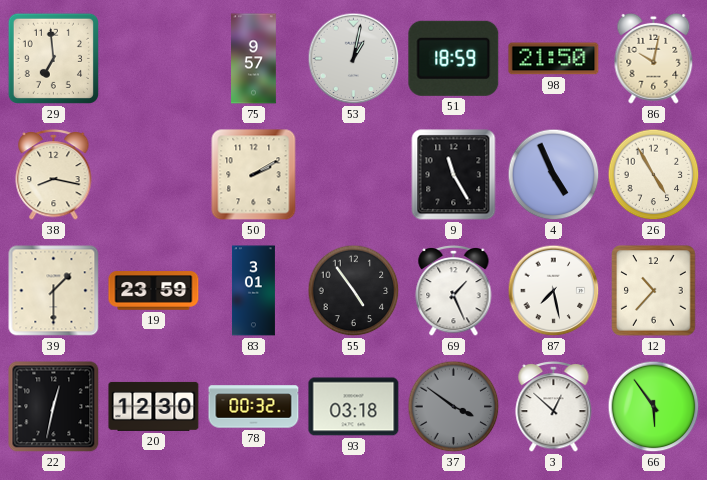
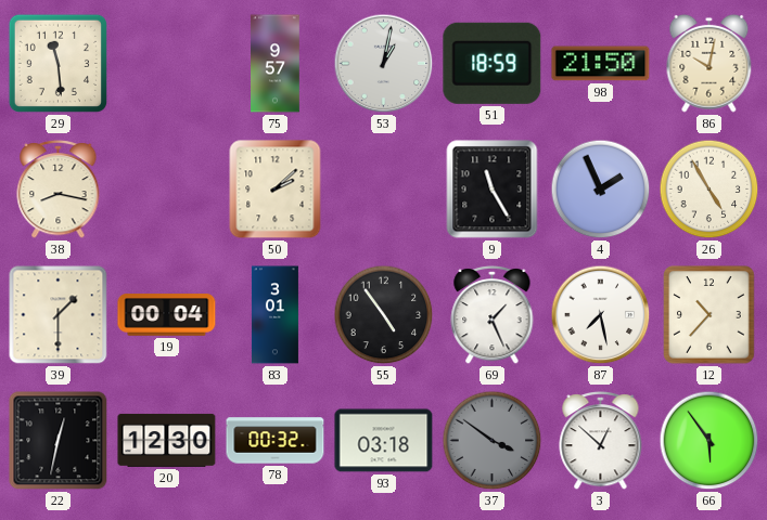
29: 6:59 -> 11:29 (57, 63)
50: 2:10 -> 2:08 (276, 190)
4: 4:56 -> 1:56 (601, 190)
19: 23:59 -> 00:04 (167, 315)
